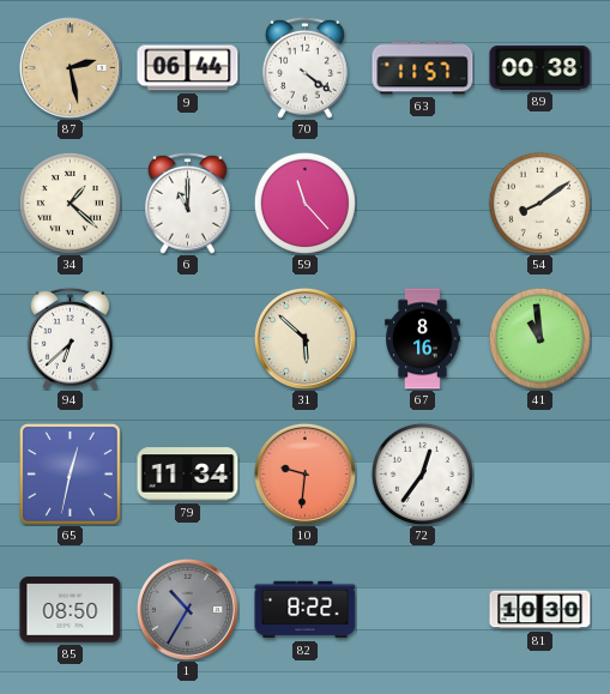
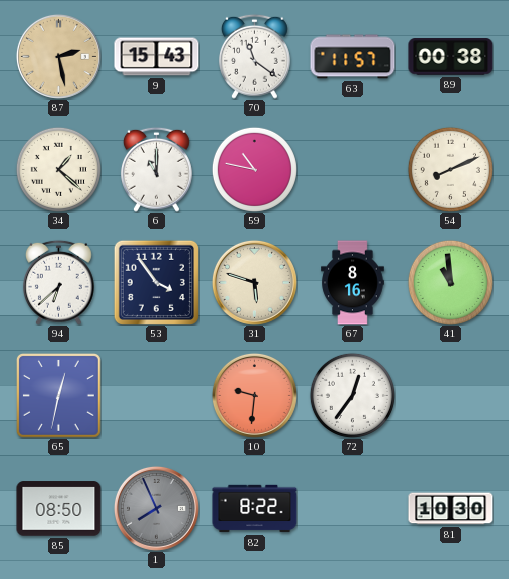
9: 06:44 -> 15:43 (157, 57)
70: 4:21 -> 11:21 (254, 56)
59: 11:23 -> 10:47 (254, 169)
54: 8:09 -> 8:11 (450, 169)
53: none -> 3:54 (156, 282)
31: 5:52 -> 5:48 (254, 282)
79: 11:34 -> none (188, 475)
1: 10:35 -> 7:56 (156, 508)
